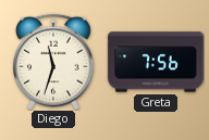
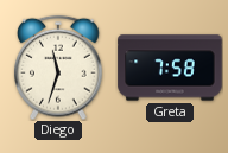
Greta: 7:56 -> 7:58 (170, 68)
